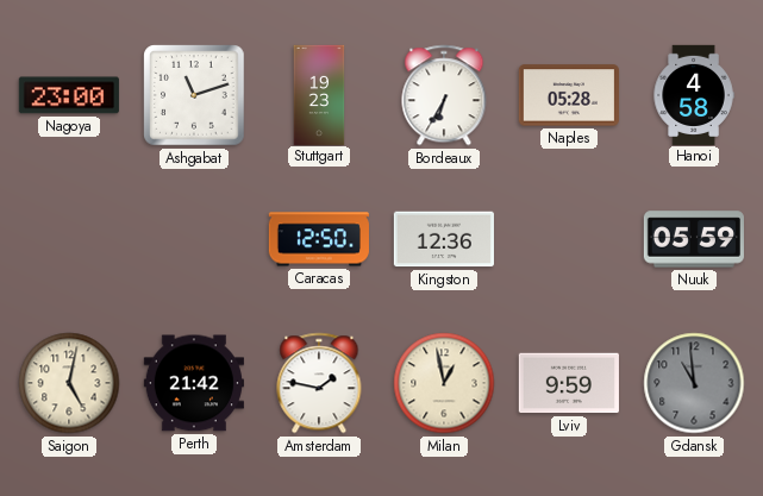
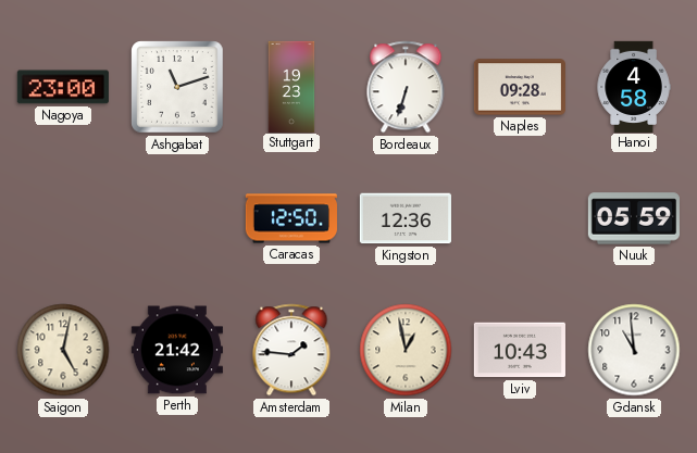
Bordeaux: 6:35 -> 6:33 (406, 87)
Naples: 05:28 -> 09:28 (520, 87)
Amsterdam: 1:47 -> 1:46 (291, 350)
Lviv: 9:59 -> 10:43 (520, 350)
Gdansk dial: grey -> white (634, 350)
